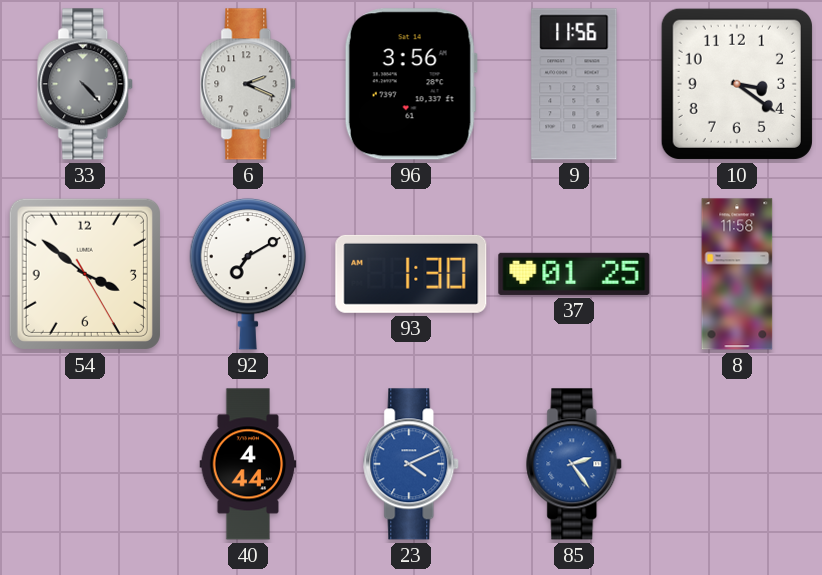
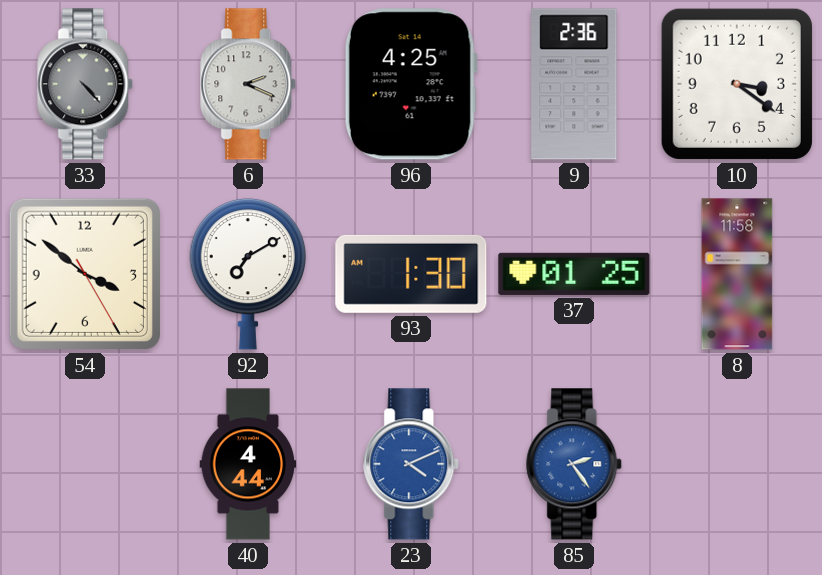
96: 3:56 -> 4:25 (411, 84)
9: 11:56 -> 2:36 (574, 84)
